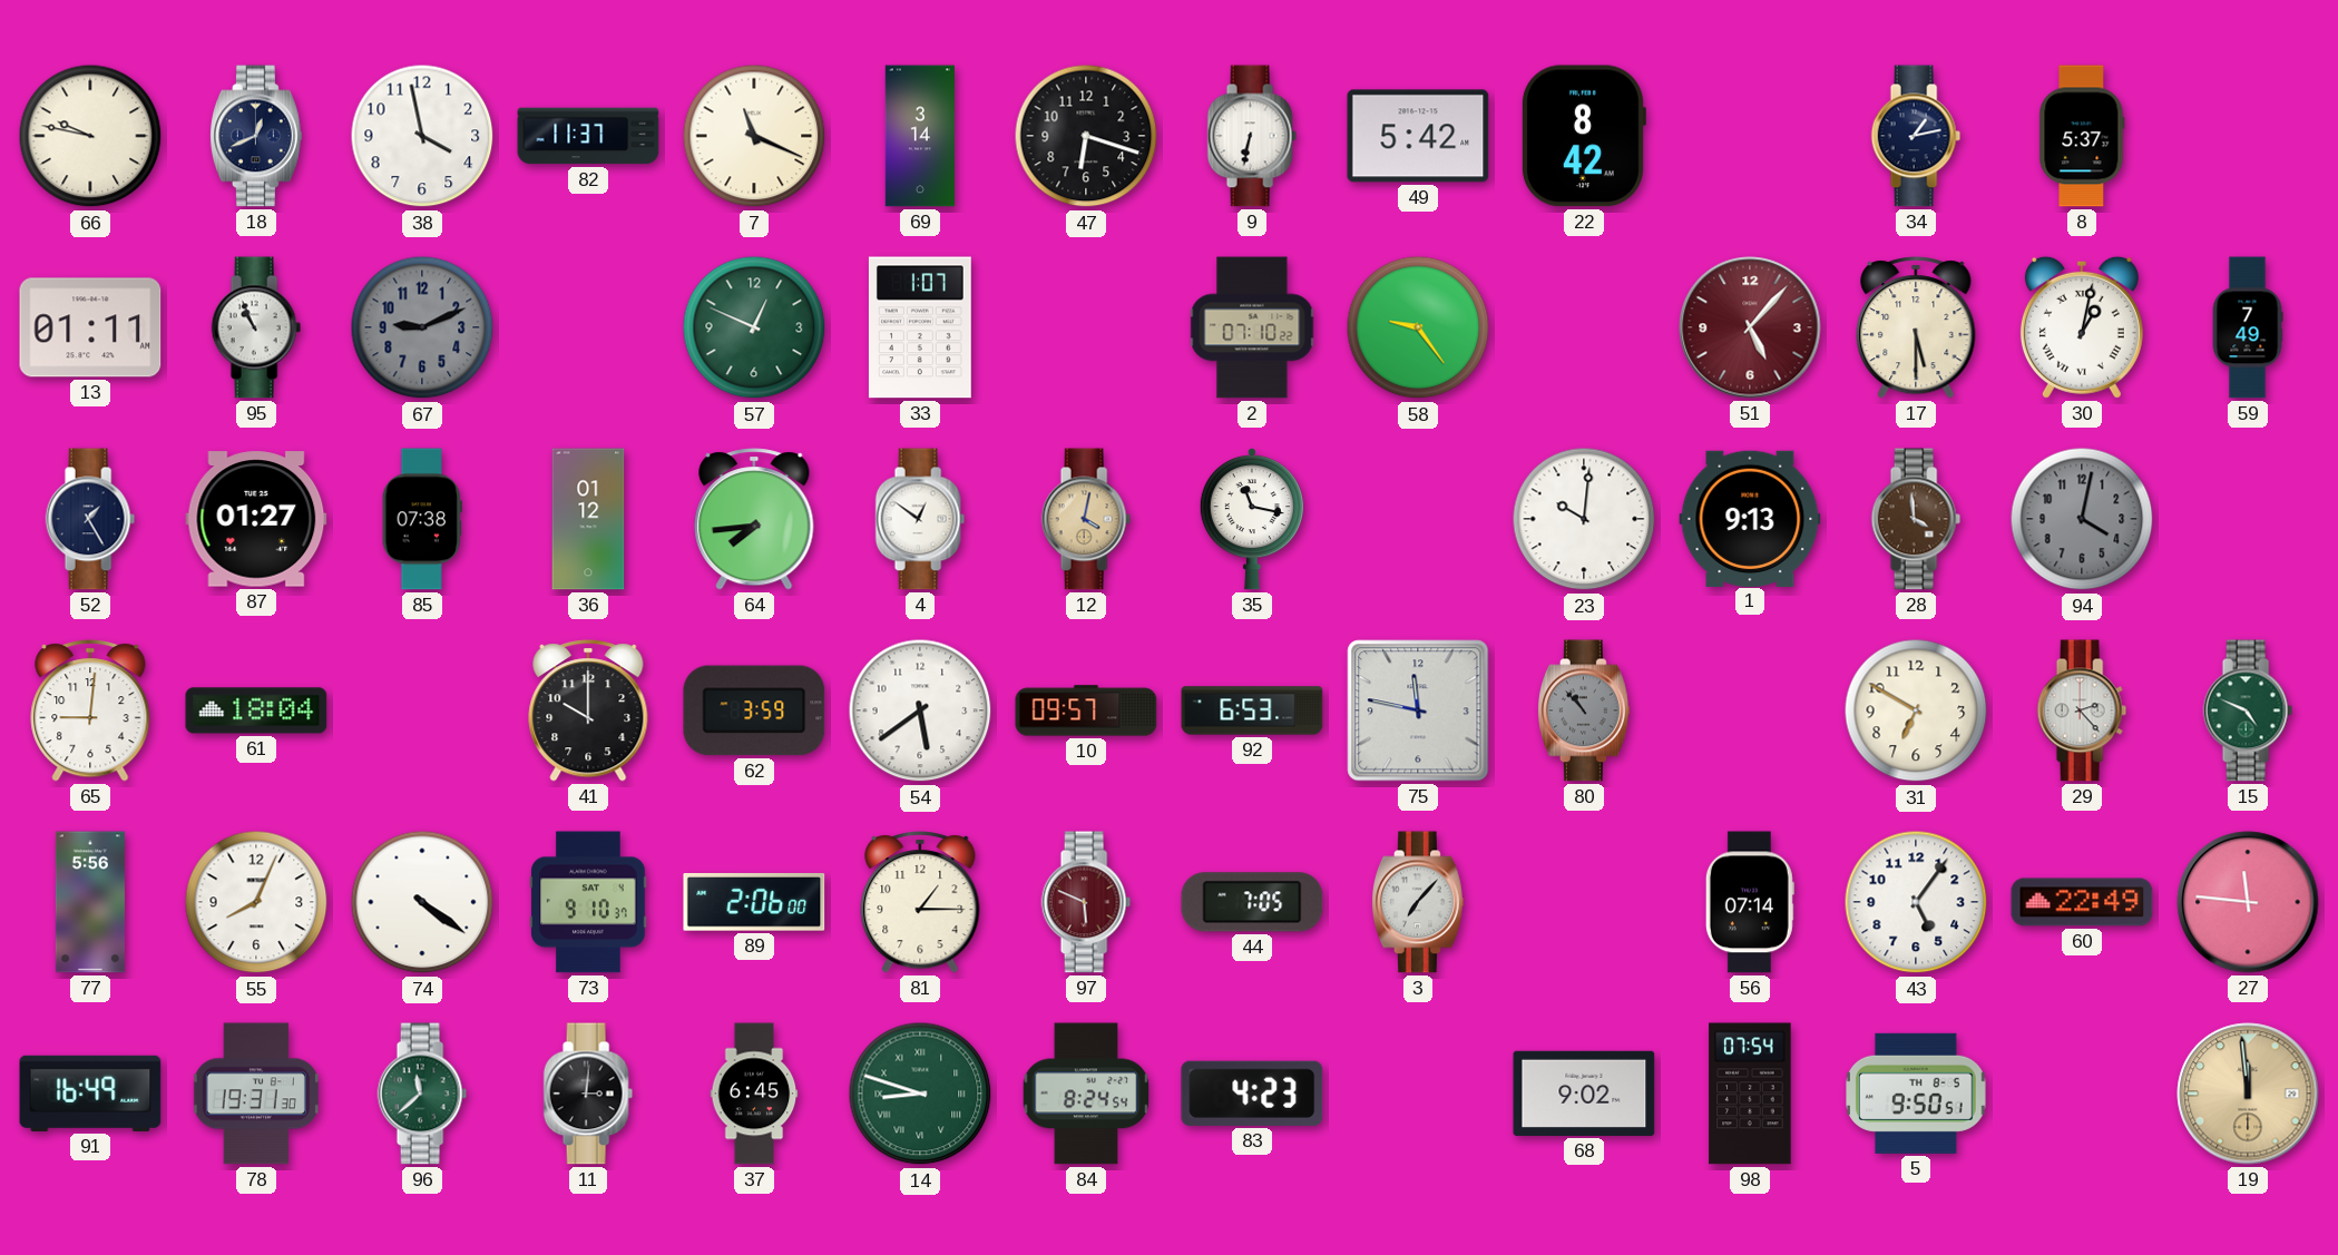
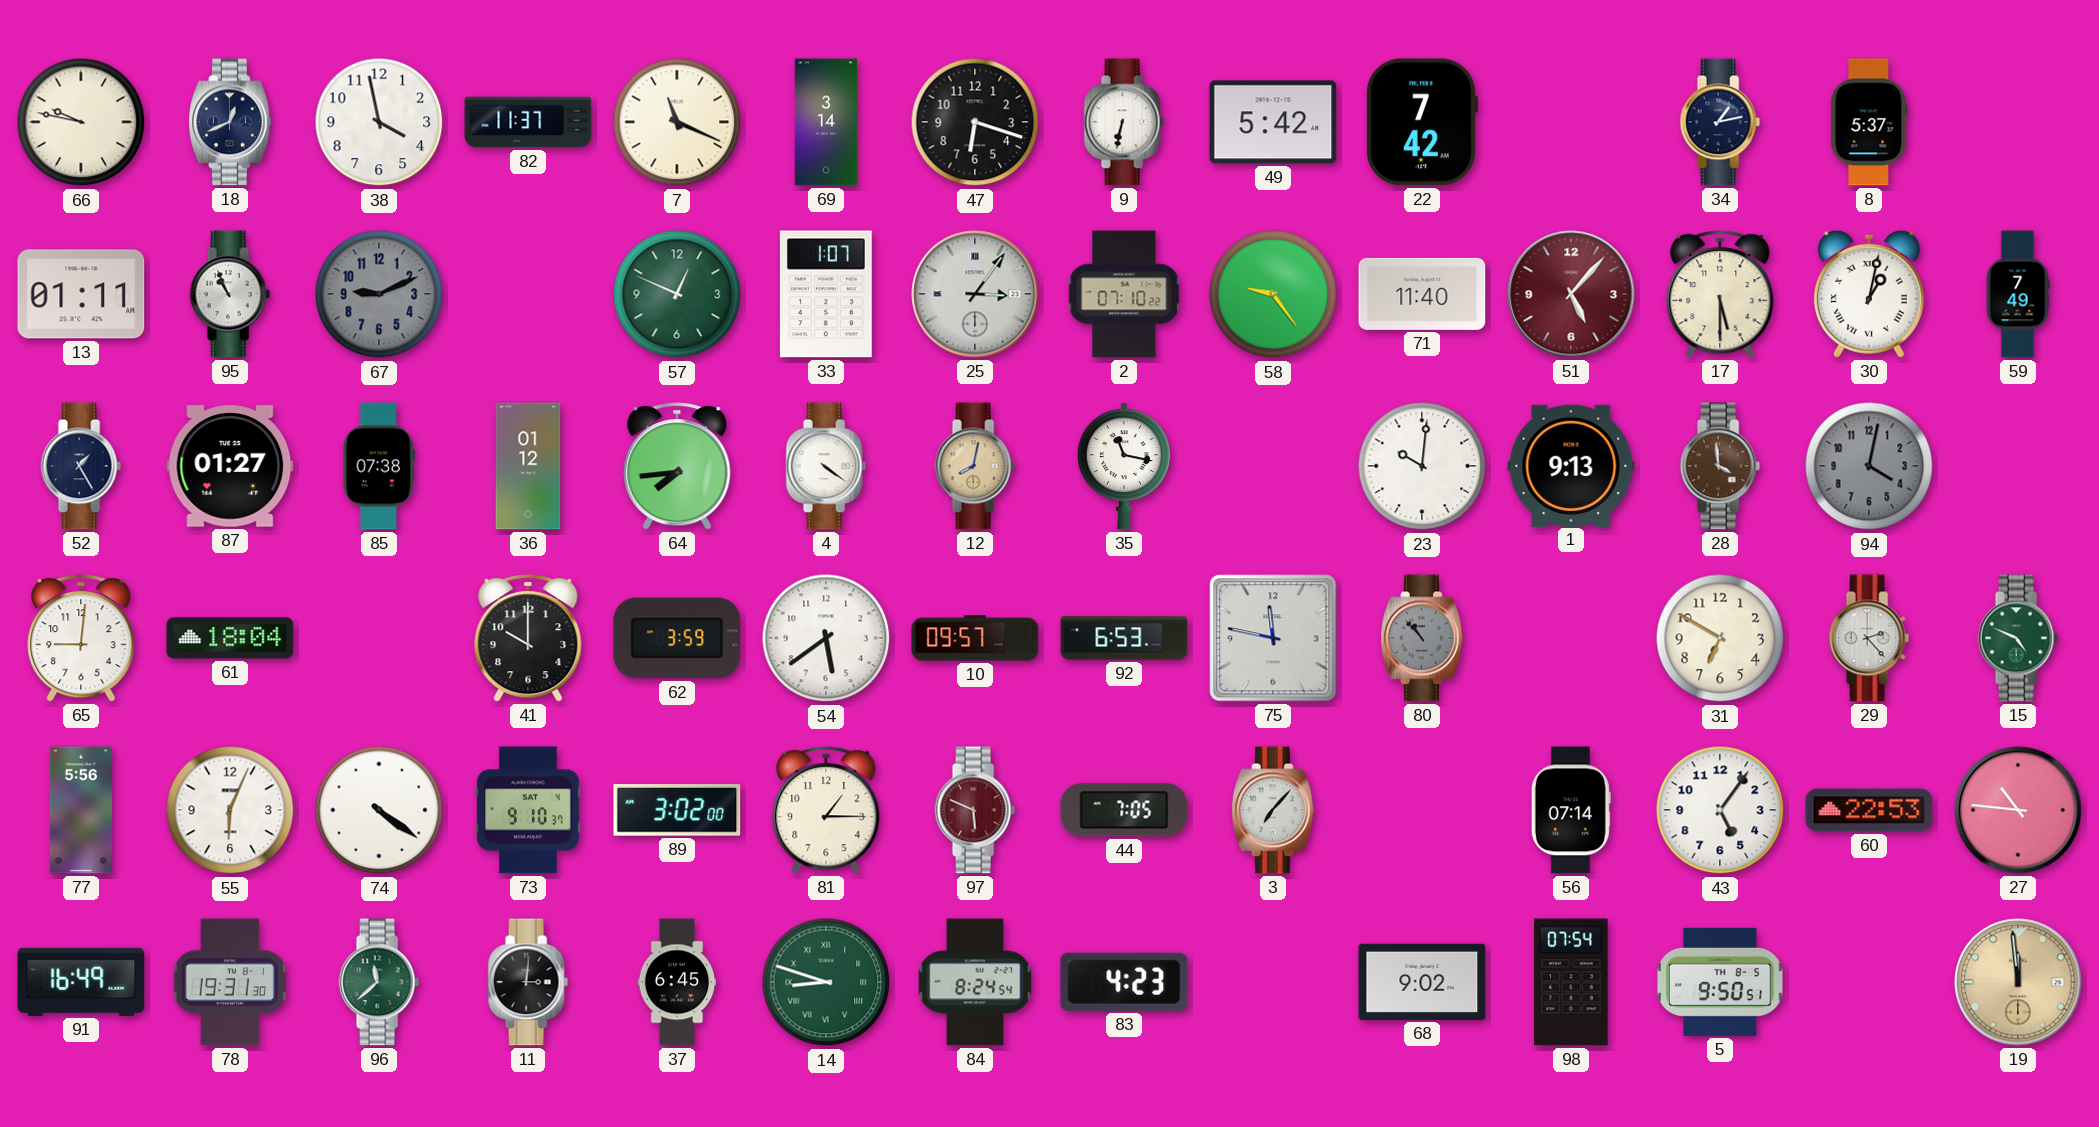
22: 8:42 -> 7:42 (1421, 122)
25: none -> 3:06 (975, 294)
71: none -> 11:40 (1422, 294)
4: 12:51 -> 4:21 (826, 466)
12: 4:02 -> 8:02 (975, 466)
55: 8:04 -> 6:04 (230, 810)
89: 2:06 -> 3:02 (677, 811)
60: 22:49 -> 22:53 (1869, 810)
27: 11:46 -> 10:46 (2018, 810)
